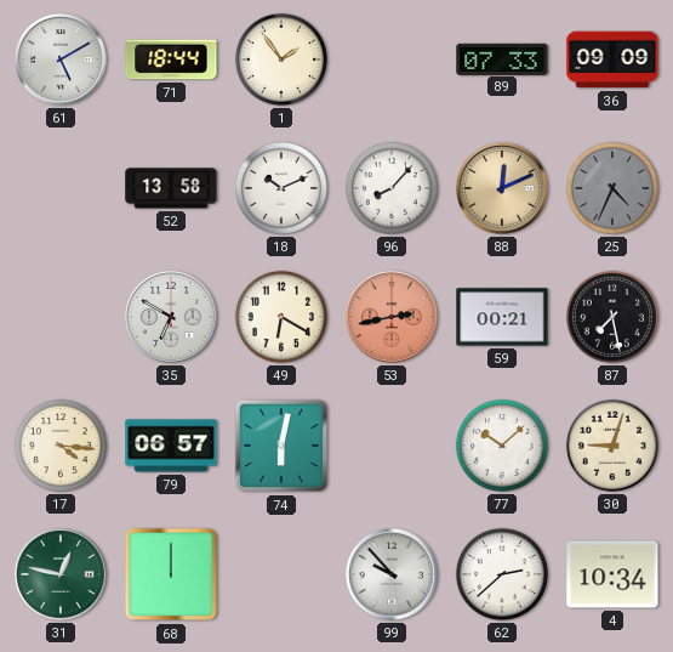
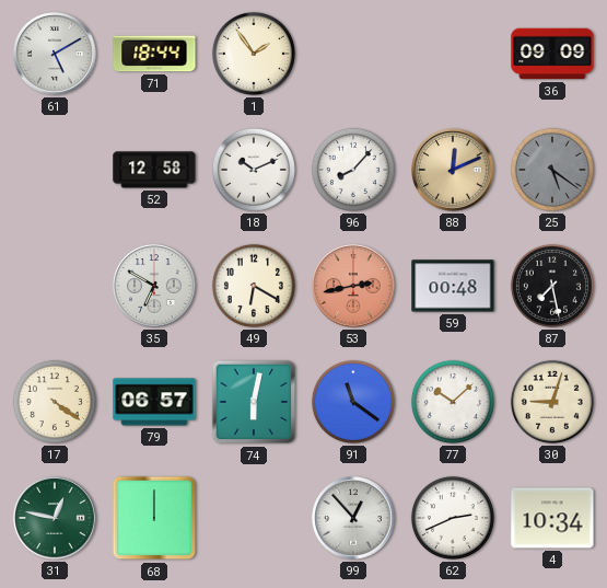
89: 07:33 -> none (502, 58)
52: 13:58 -> 12:58 (154, 170)
25: 4:34 -> 5:21 (552, 170)
59: 00:21 -> 00:48 (453, 286)
17: 4:16 -> 4:21 (55, 402)
91: none -> 11:21 (353, 402)
99: 9:53 -> 12:53 (353, 518)
62: 2:38 -> 2:41 (453, 518)
